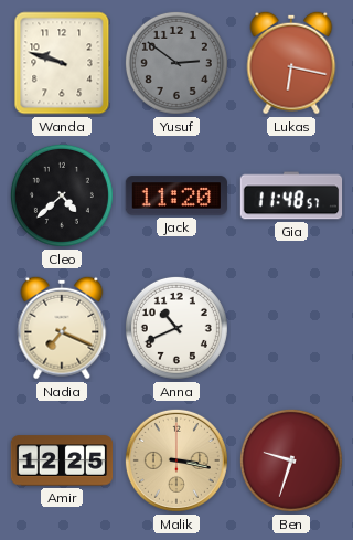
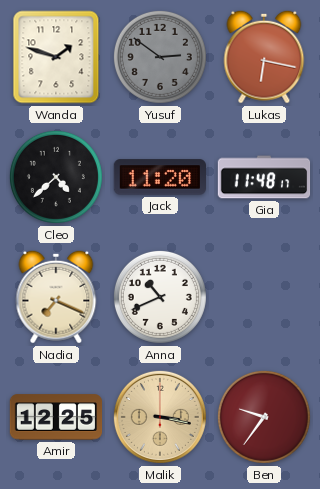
Wanda: 9:48 -> 1:48 (56, 57)
Gia: 11:48:57 -> 11:48:17 (264, 177)
Ben: 9:33 -> 9:36 (264, 417)
